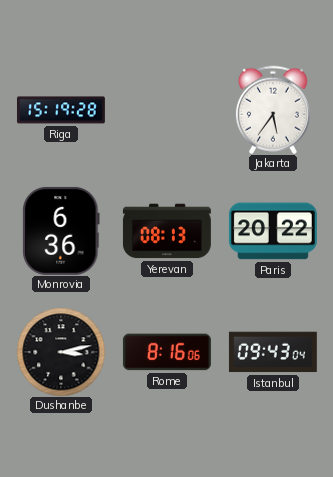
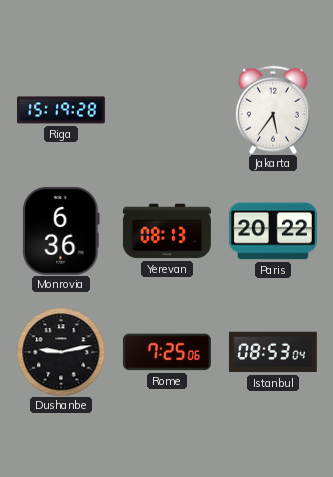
Dushanbe: 3:13 -> 9:13 (61, 352)
Rome: 8:16 -> 7:25 (167, 352)
Istanbul: 09:43 -> 08:53 (273, 352)
